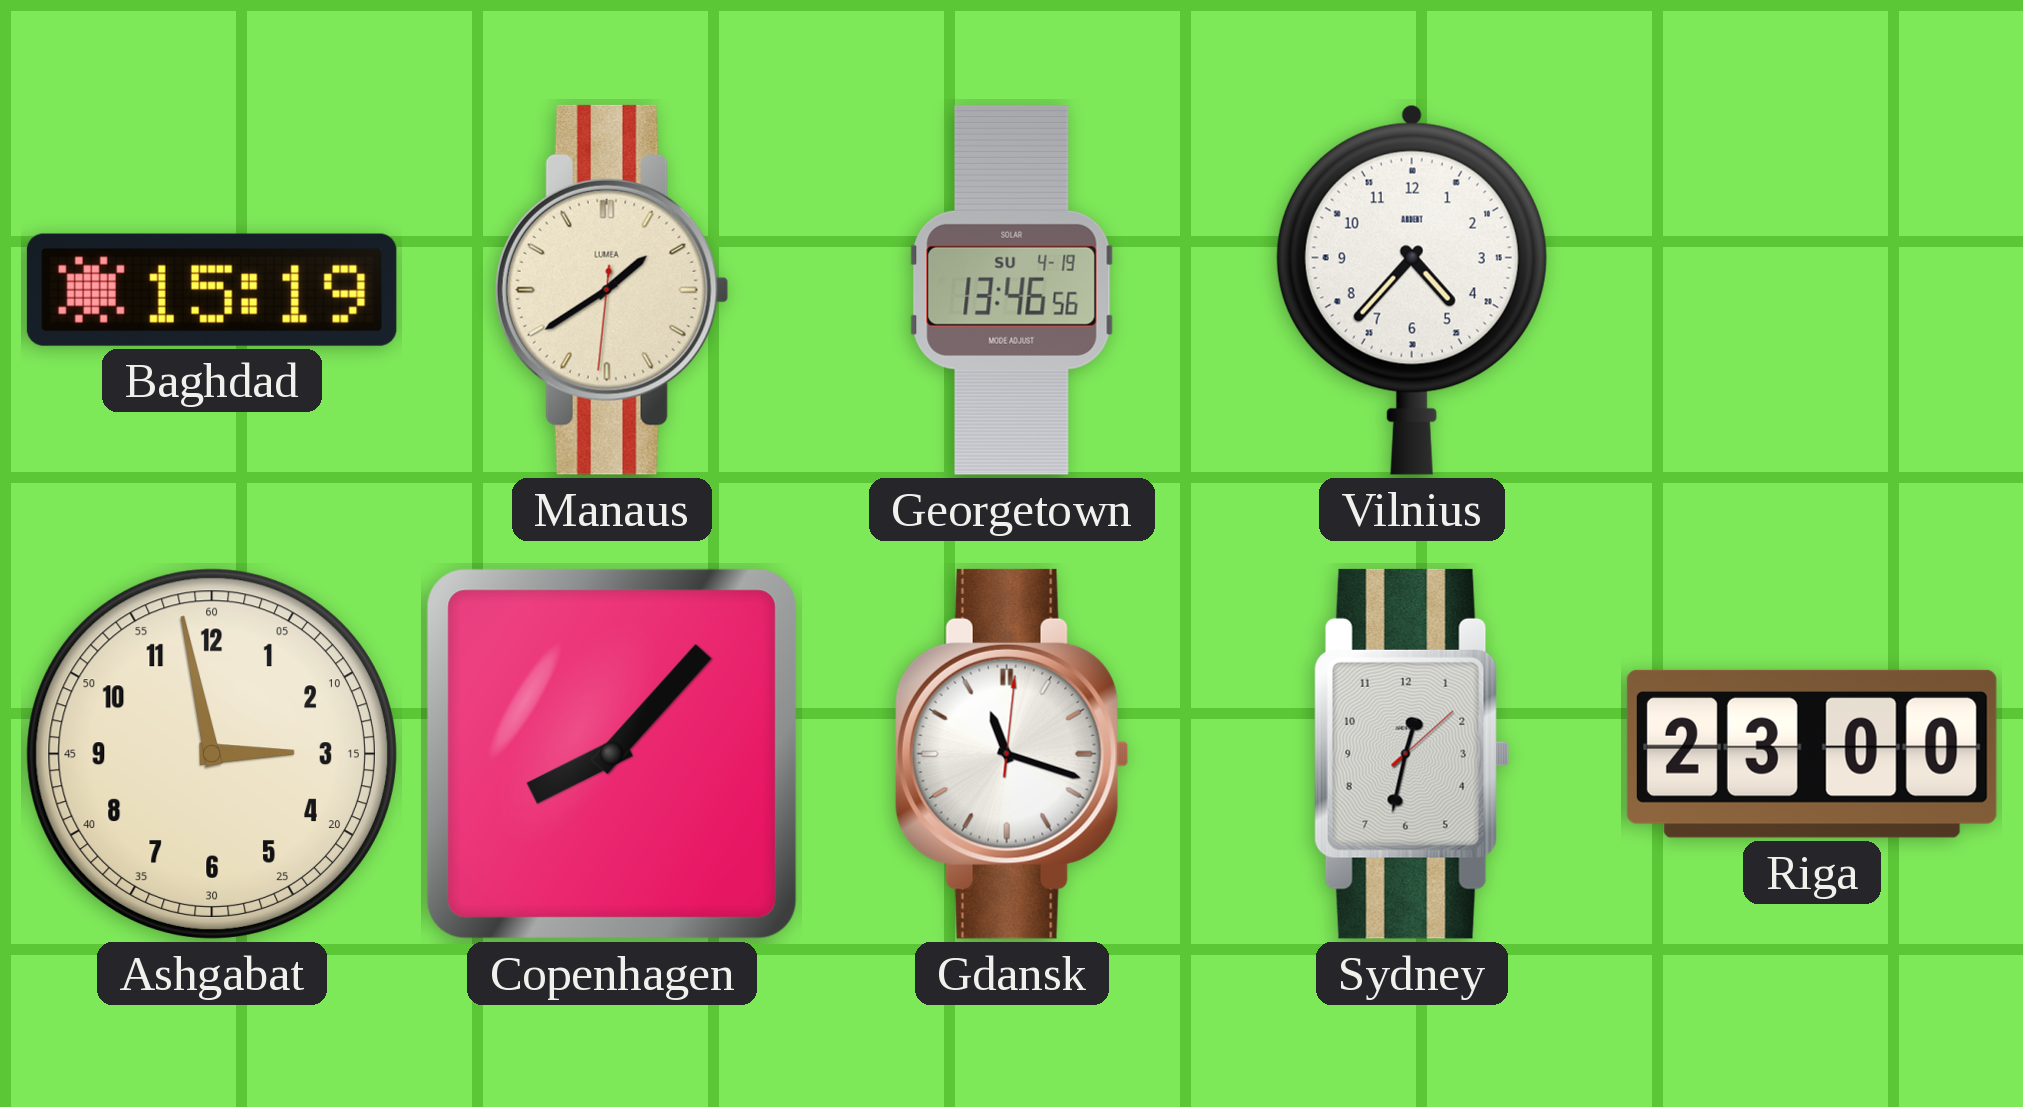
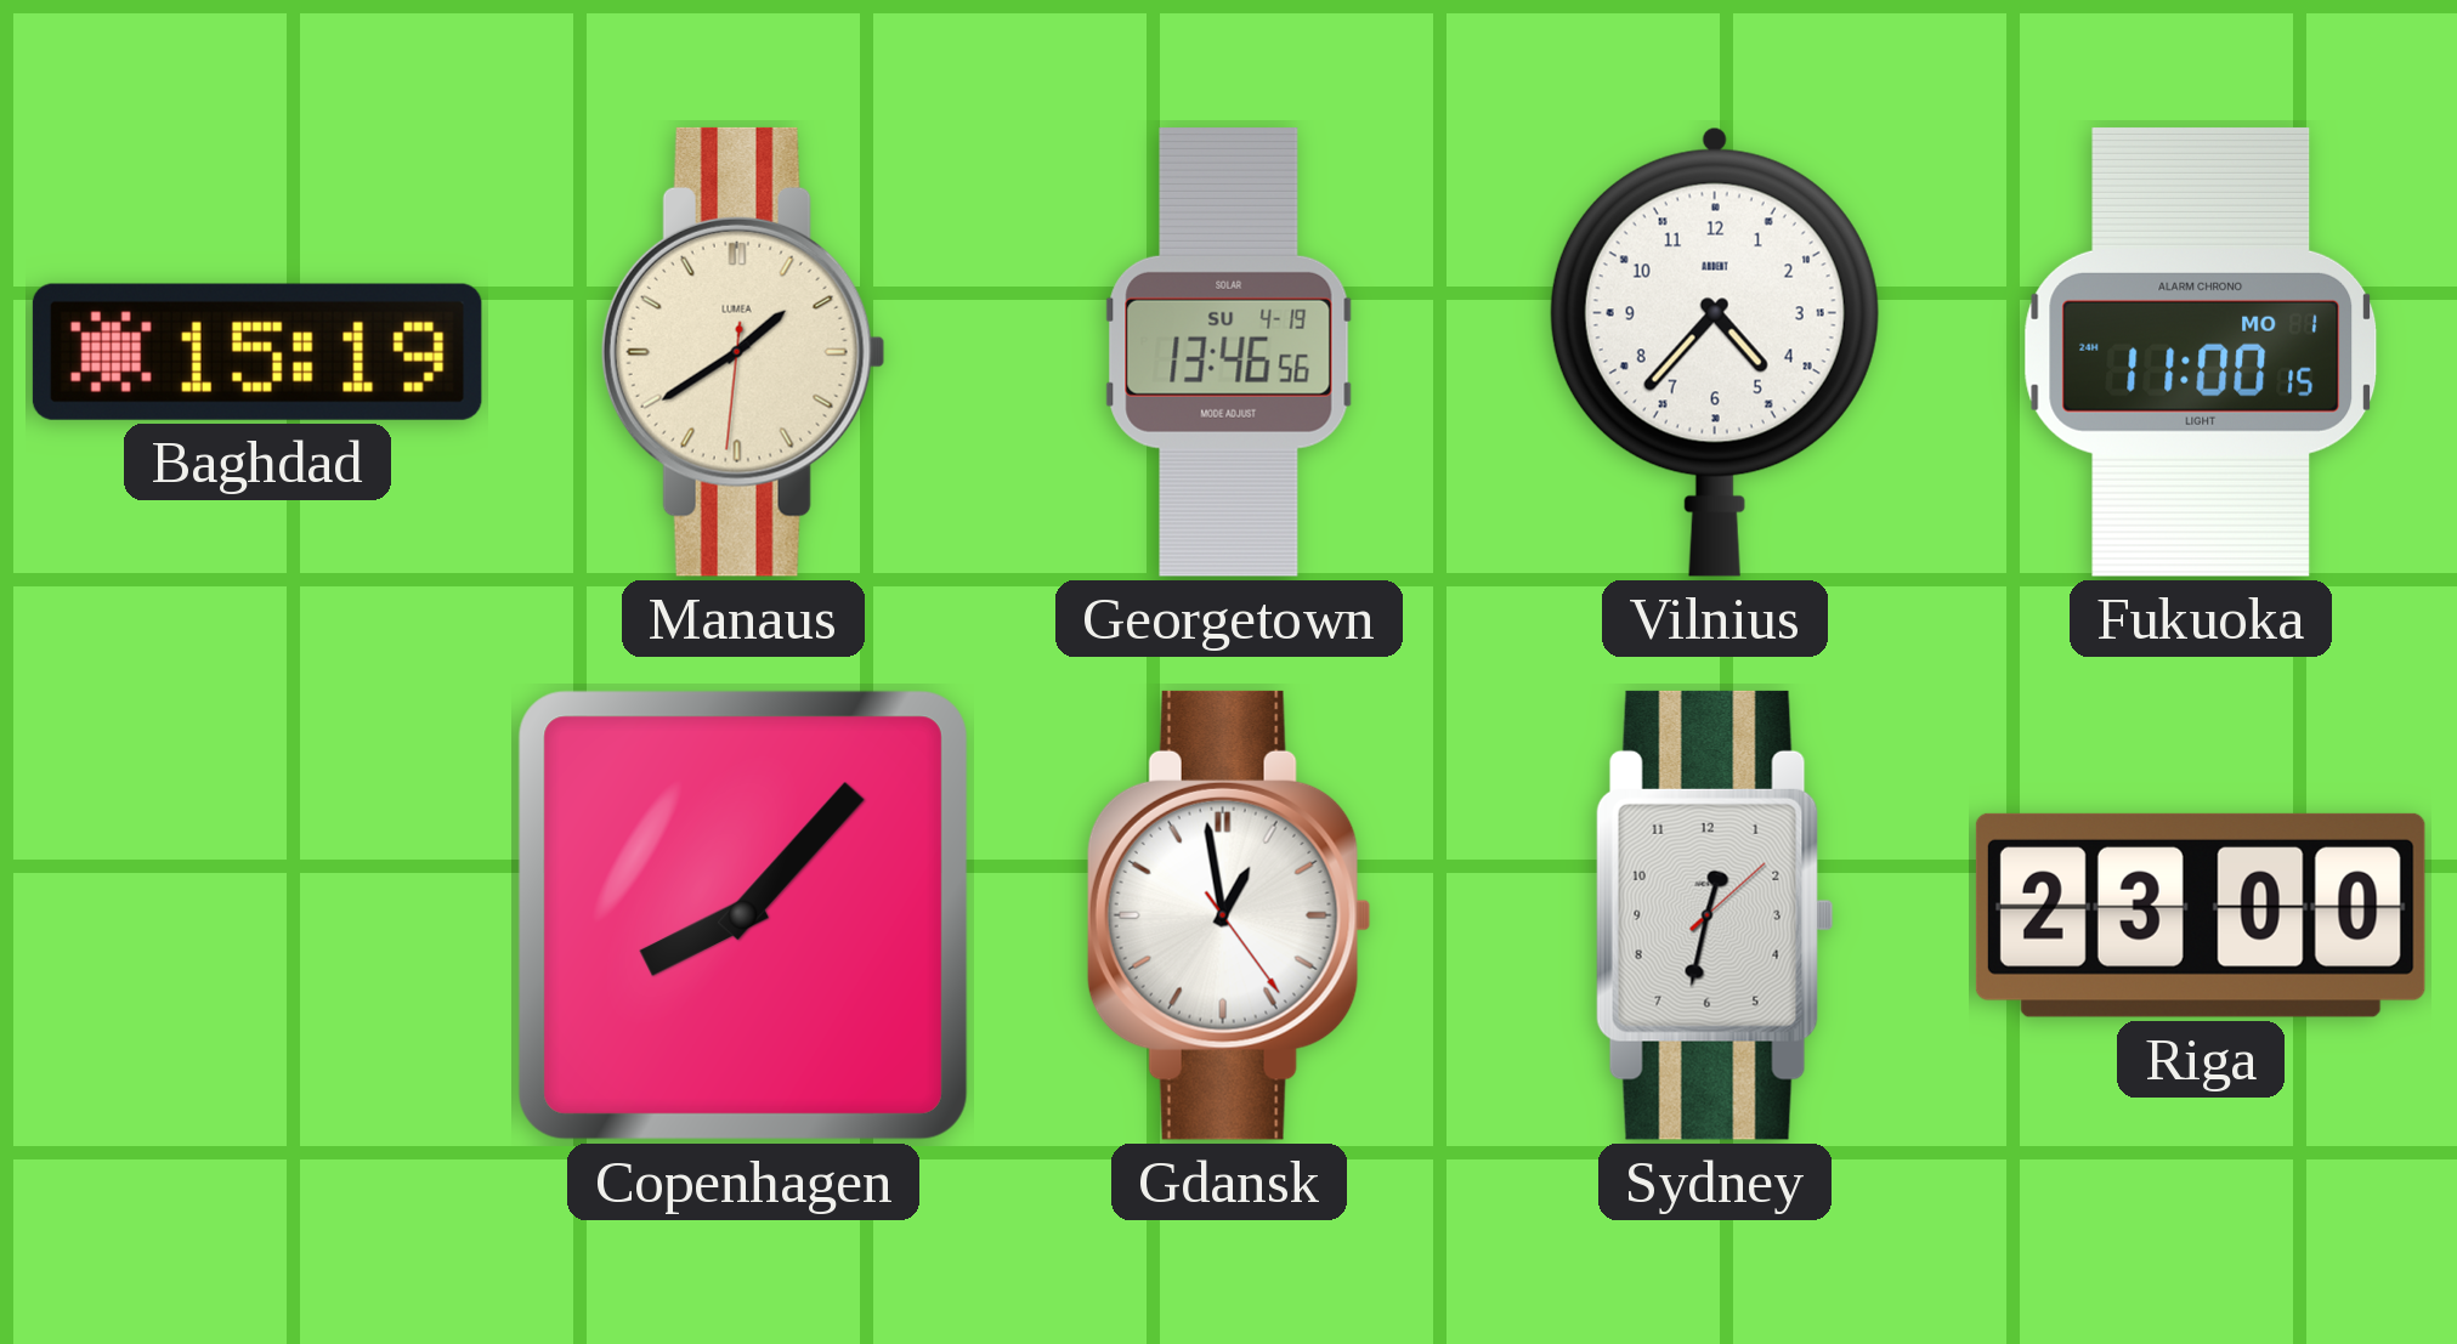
Fukuoka: none -> 11:00 (2201, 352)
Ashgabat: 2:58 -> none (212, 754)
Gdansk: 11:18 -> 12:58 (1229, 915)
